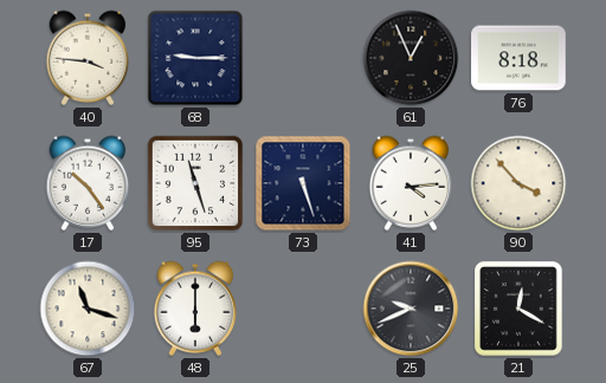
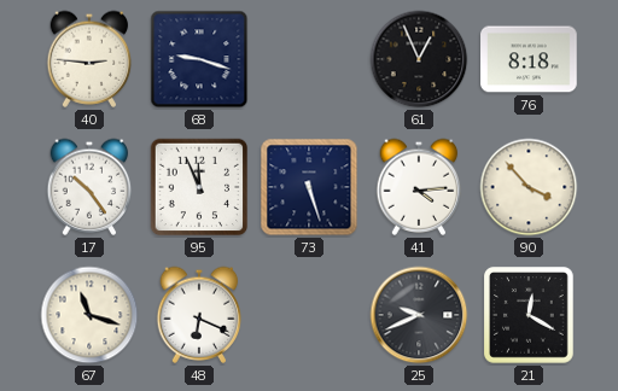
40: 3:46 -> 2:46 (89, 59)
68: 9:15 -> 9:18 (199, 59)
95: 11:27 -> 11:56 (199, 187)
48: 6:00 -> 6:19 (199, 315)
